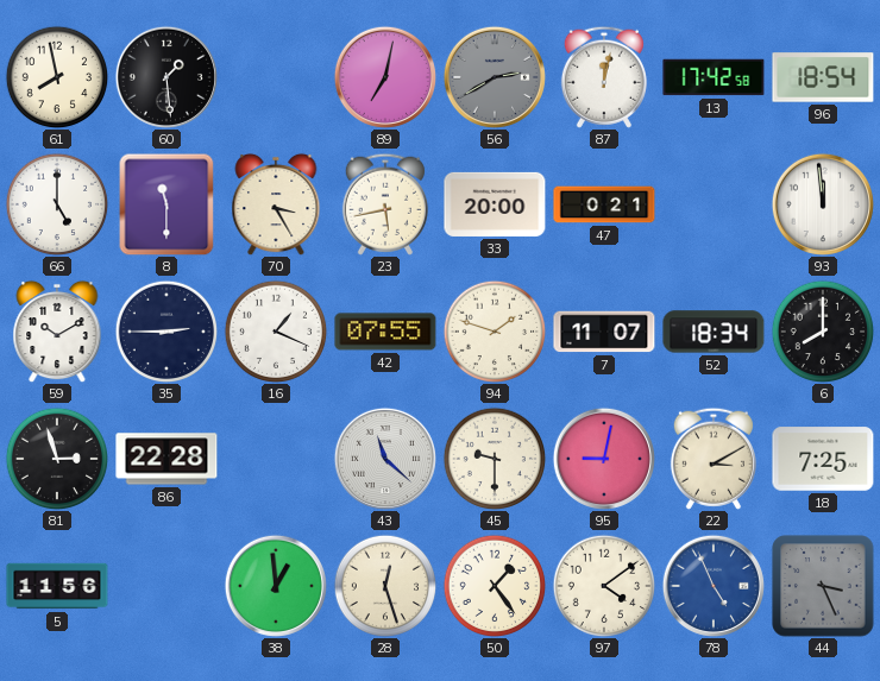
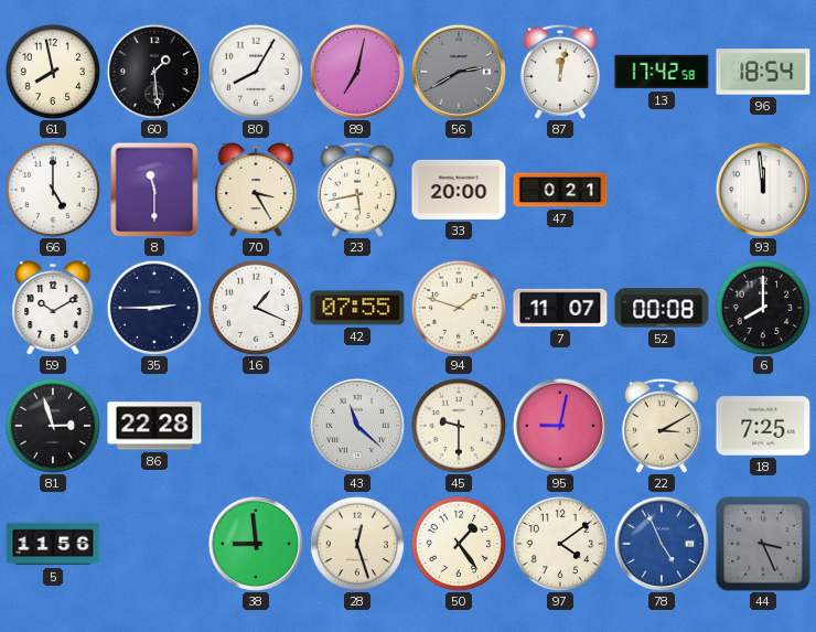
80: none -> 8:05 (256, 72)
52: 18:34 -> 00:08 (662, 308)
38: 12:59 -> 8:59 (256, 544)
